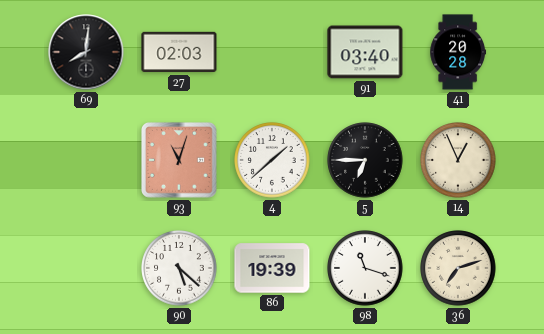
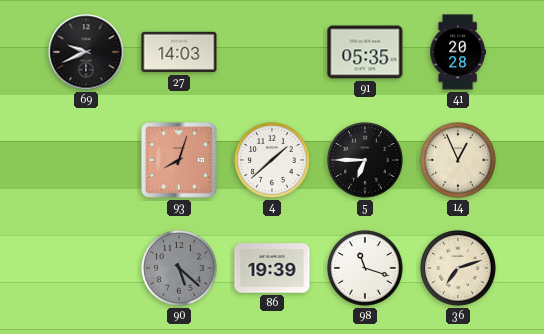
69: 8:01 -> 9:41 (86, 52)
27: 02:03 -> 14:03 (179, 52)
91: 03:40 -> 05:35 (365, 52)
93: 11:03 -> 8:03 (180, 161)
90 dial: white -> grey (179, 268)
